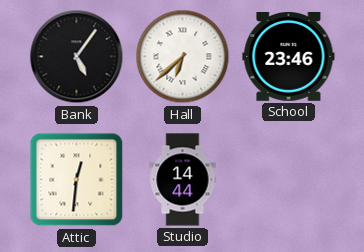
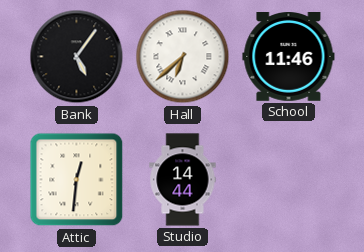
School: 23:46 -> 11:46 (289, 57)
